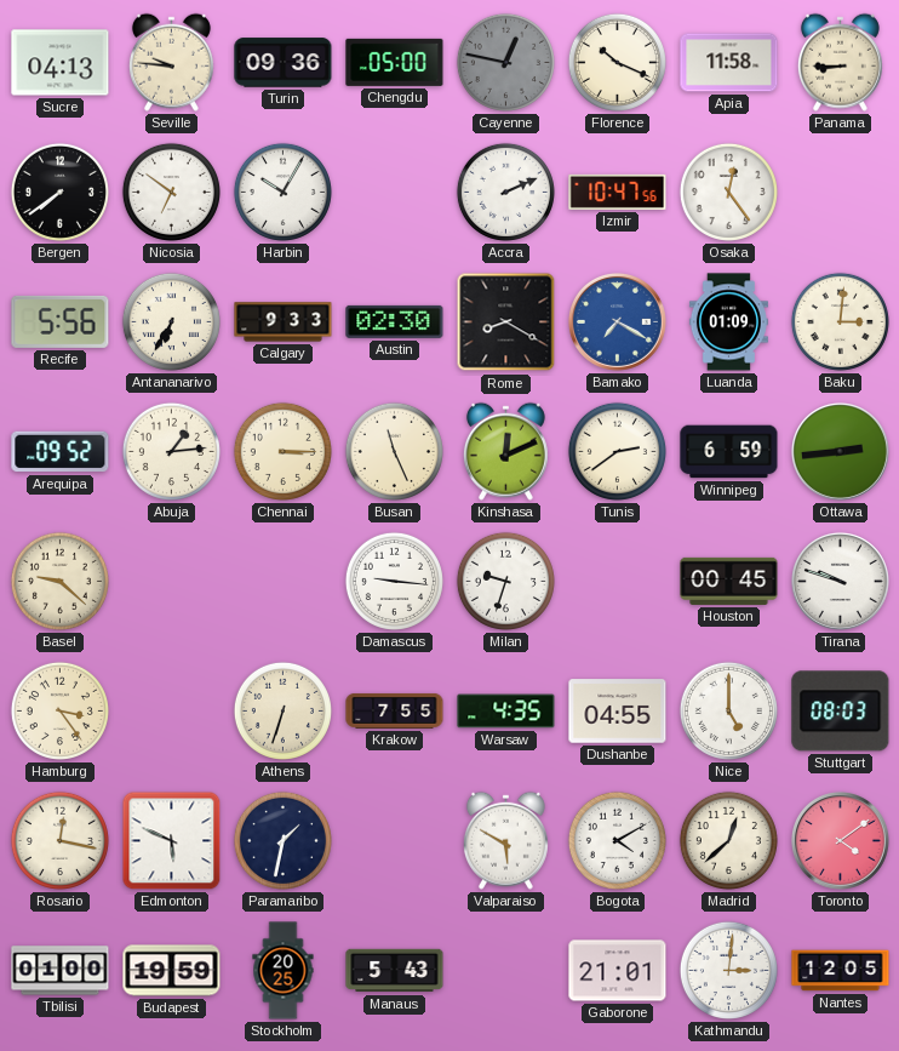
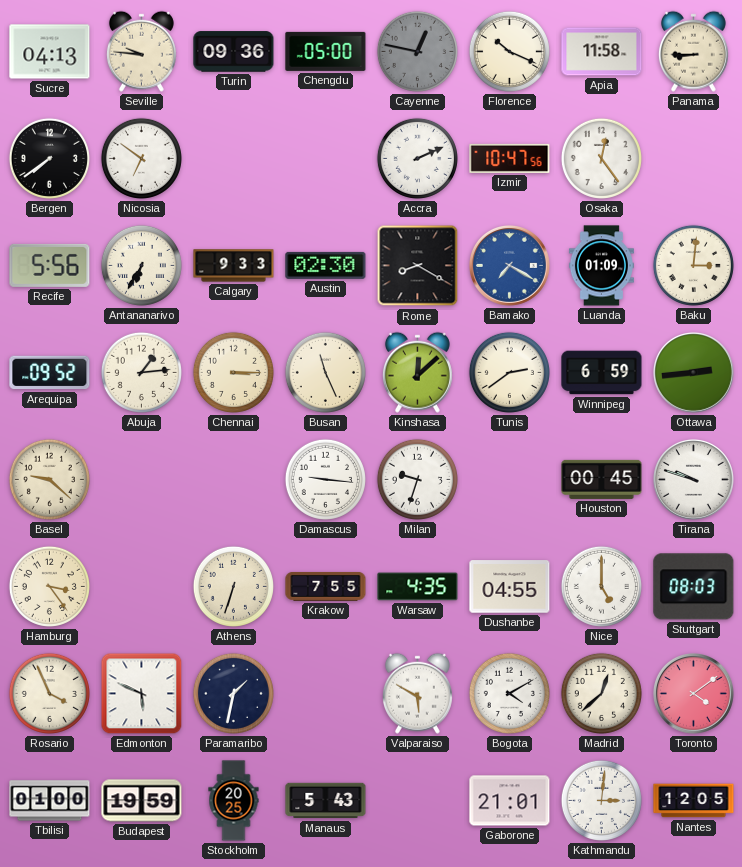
Harbin: 10:05 -> none (282, 192)
Kinshasa: 12:11 -> 12:08 (417, 372)
Rosario: 12:17 -> 3:56 (49, 693)
